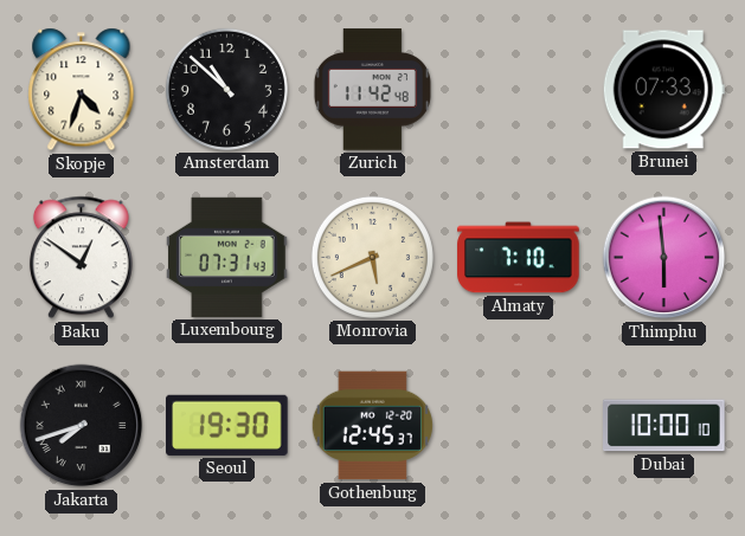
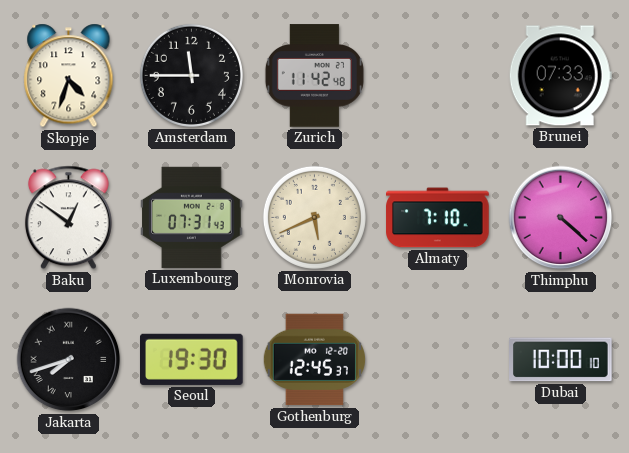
Amsterdam: 10:52 -> 11:45 (191, 75)
Thimphu: 5:59 -> 4:22 (561, 218)
